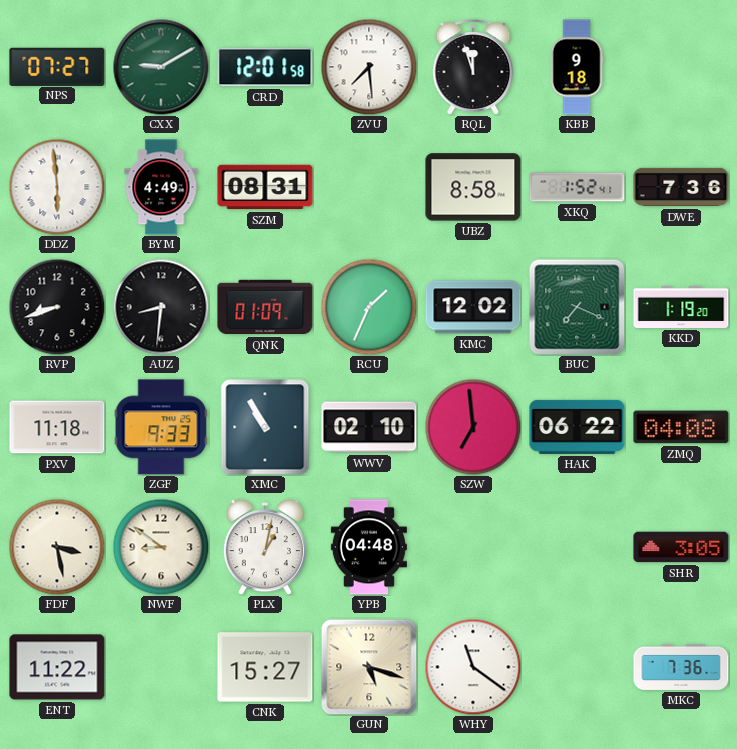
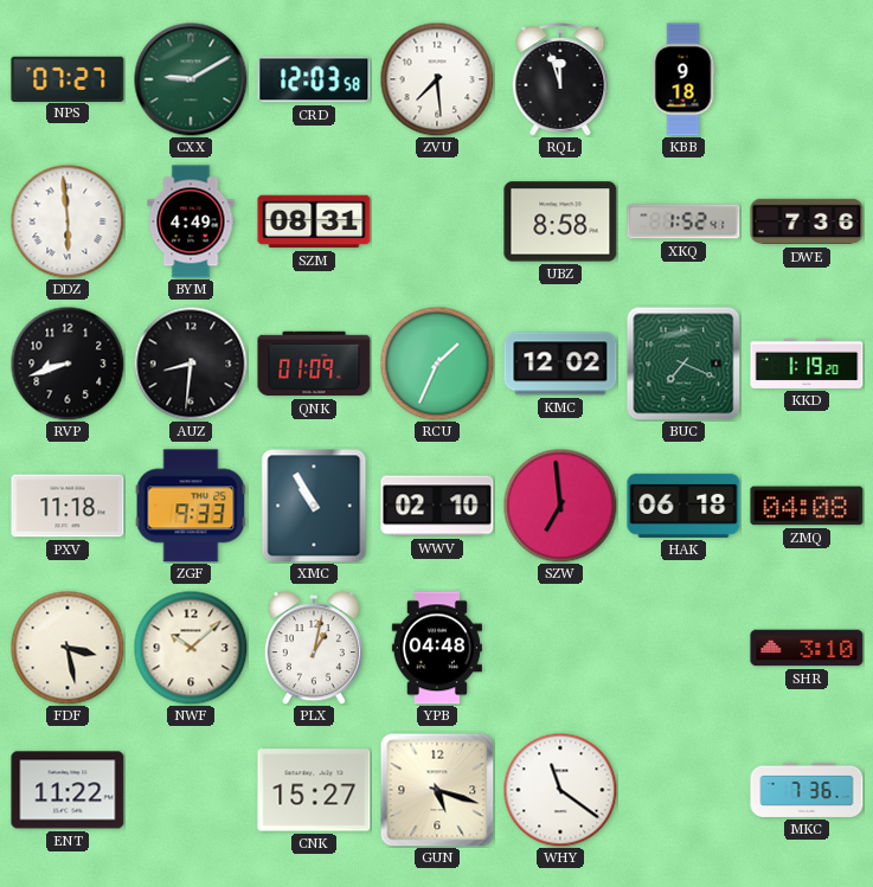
CRD: 12:01 -> 12:03 (314, 79)
HAK: 06:22 -> 06:18 (683, 506)
NWF: 8:51 -> 10:08 (191, 648)
SHR: 3:05 -> 3:10 (807, 648)
